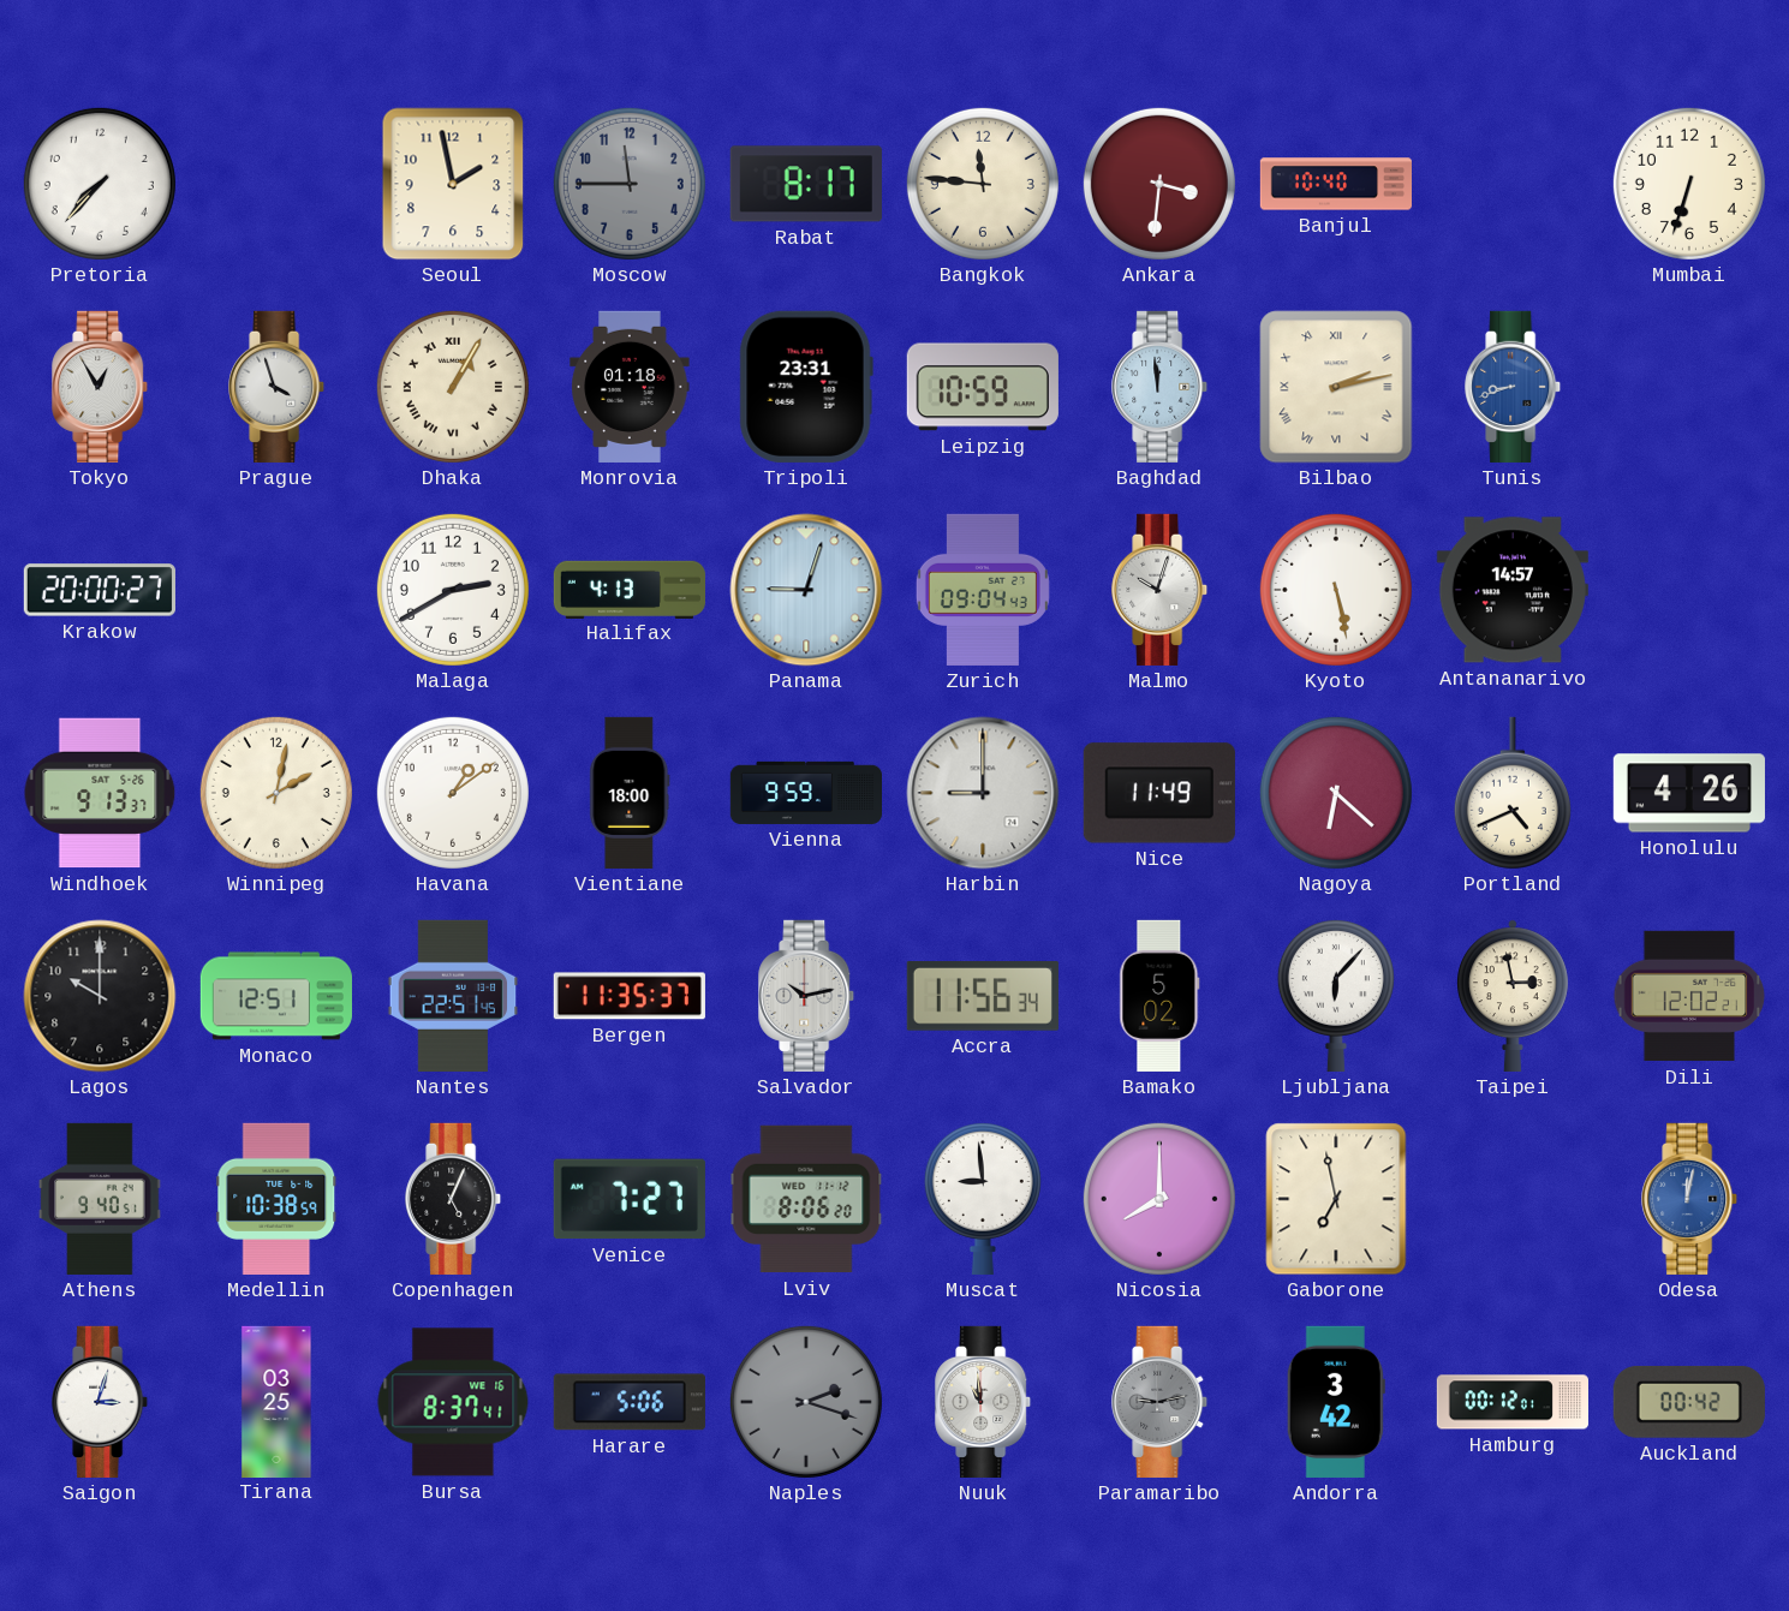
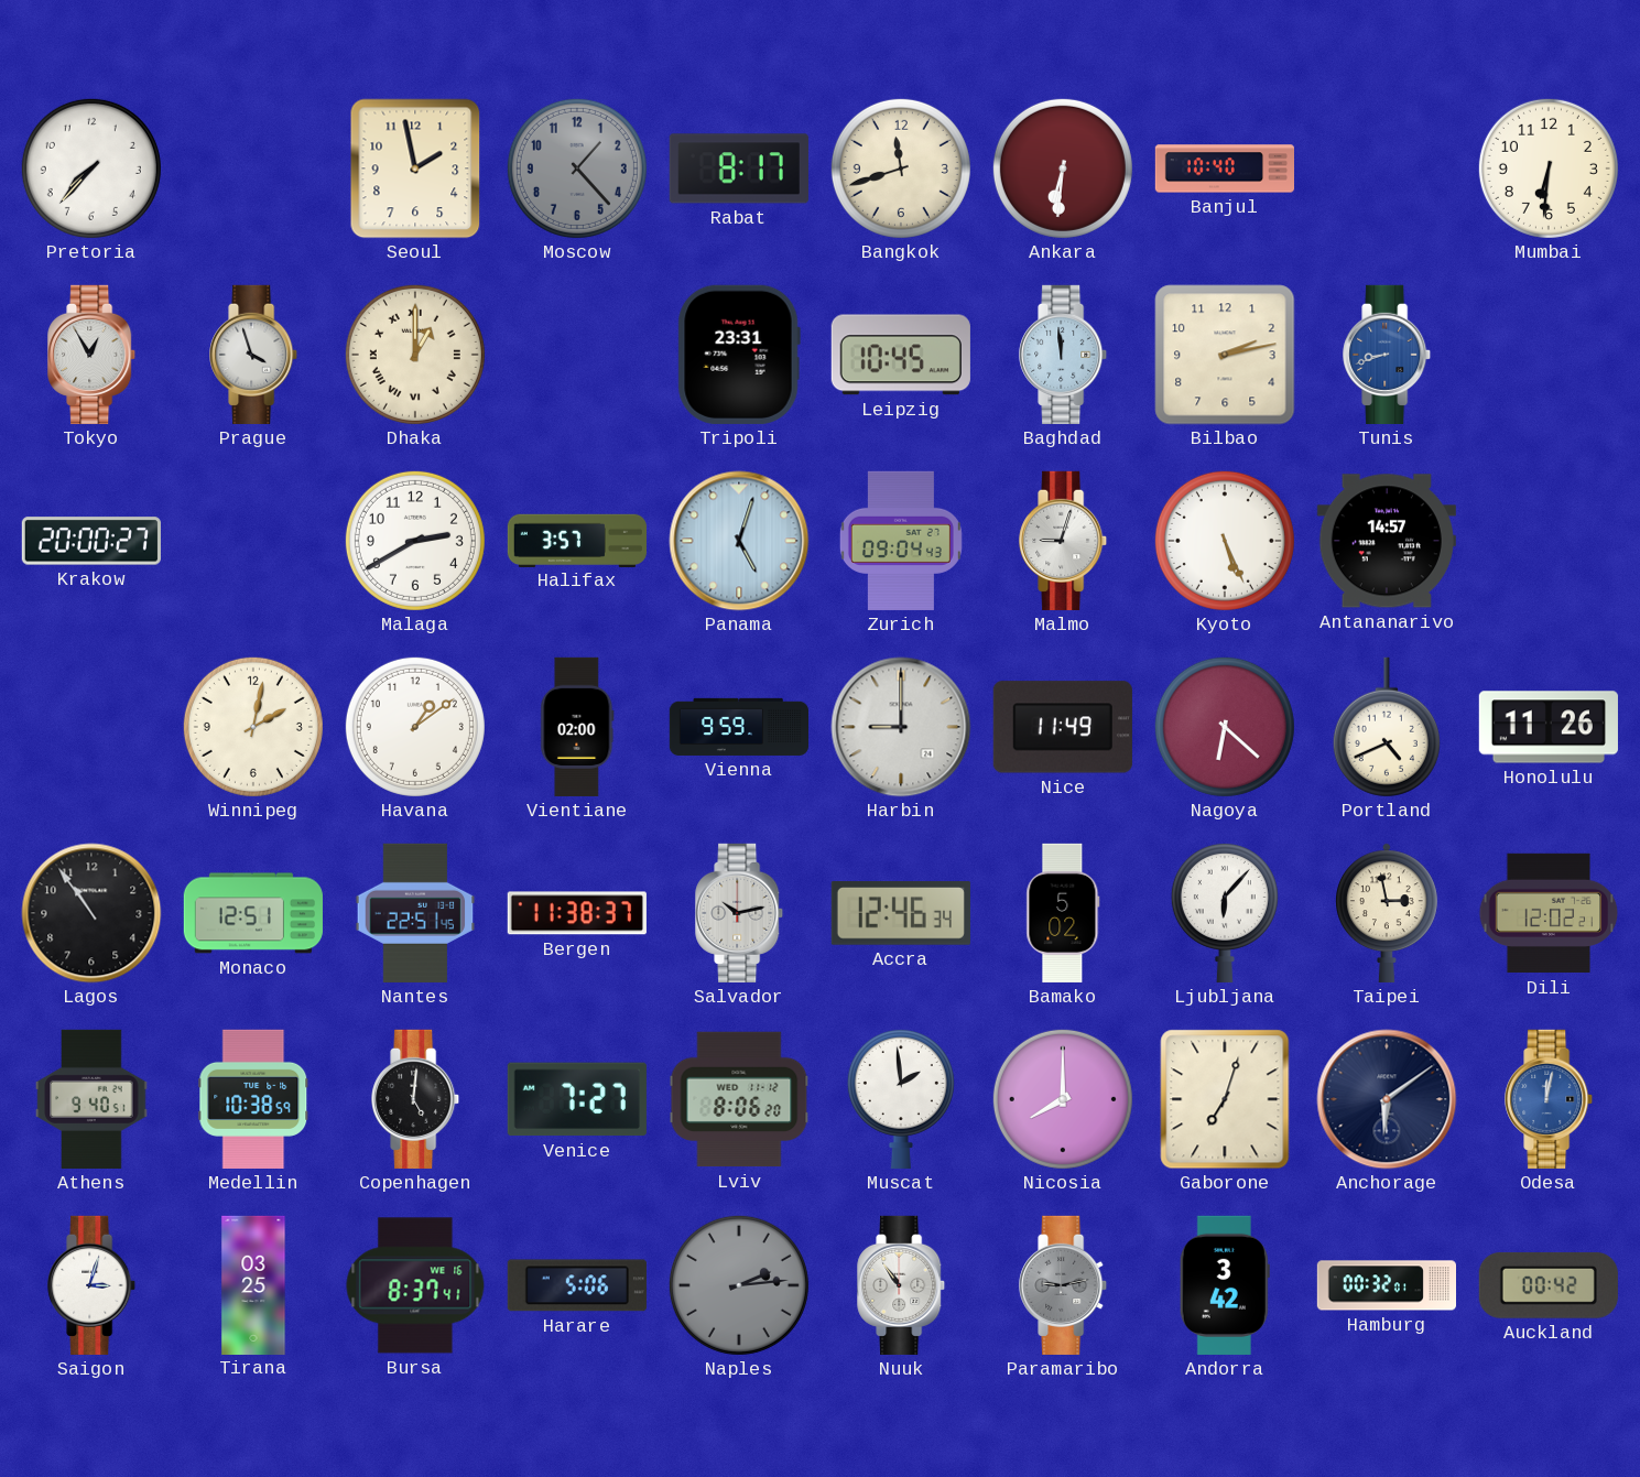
Moscow: 11:45 -> 1:23 (577, 169)
Bangkok: 11:46 -> 11:42 (901, 169)
Ankara: 3:31 -> 6:31 (1063, 169)
Mumbai: 6:33 -> 6:31 (1549, 169)
Dhaka: 1:05 -> 1:00 (415, 355)
Monrovia: 01:18 -> none (630, 387)
Leipzig: 10:59 -> 10:45 (901, 355)
Bilbao numerals: Roman -> Arabic (1225, 355)
Halifax: 4:13 -> 3:57 (577, 540)
Panama: 9:03 -> 5:03 (739, 541)
Malmo: 10:03 -> 9:03 (1064, 541)
Kyoto: 5:28 -> 5:26 (1225, 541)
Windhoek: 9:13 -> none (100, 793)
Vientiane: 18:00 -> 02:00 (577, 727)
Honolulu: 4:26 -> 11:26 (1549, 727)
Lagos: 10:00 -> 10:54 (91, 913)
Bergen: 11:35 -> 11:38 (577, 913)
Accra: 11:56 -> 12:46 (901, 913)
Copenhagen: 5:04 -> 5:01 (416, 1099)
Muscat: 8:59 -> 1:59 (901, 1098)
Gaborone: 6:58 -> 7:03 (1225, 1099)
Anchorage: none -> 6:09 (1387, 1099)
Naples: 2:18 -> 2:14 (739, 1285)
Nuuk: 10:59 -> 10:54 (902, 1285)
Hamburg: 00:12 -> 00:32 (1386, 1285)
